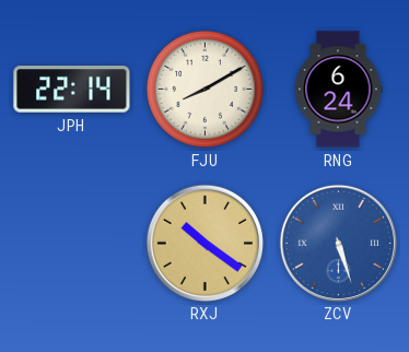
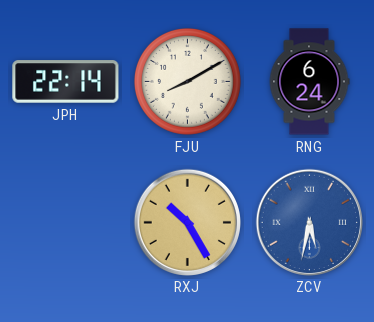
RXJ: 10:21 -> 10:25 (187, 222)
ZCV: 5:27 -> 5:32 (309, 222)
